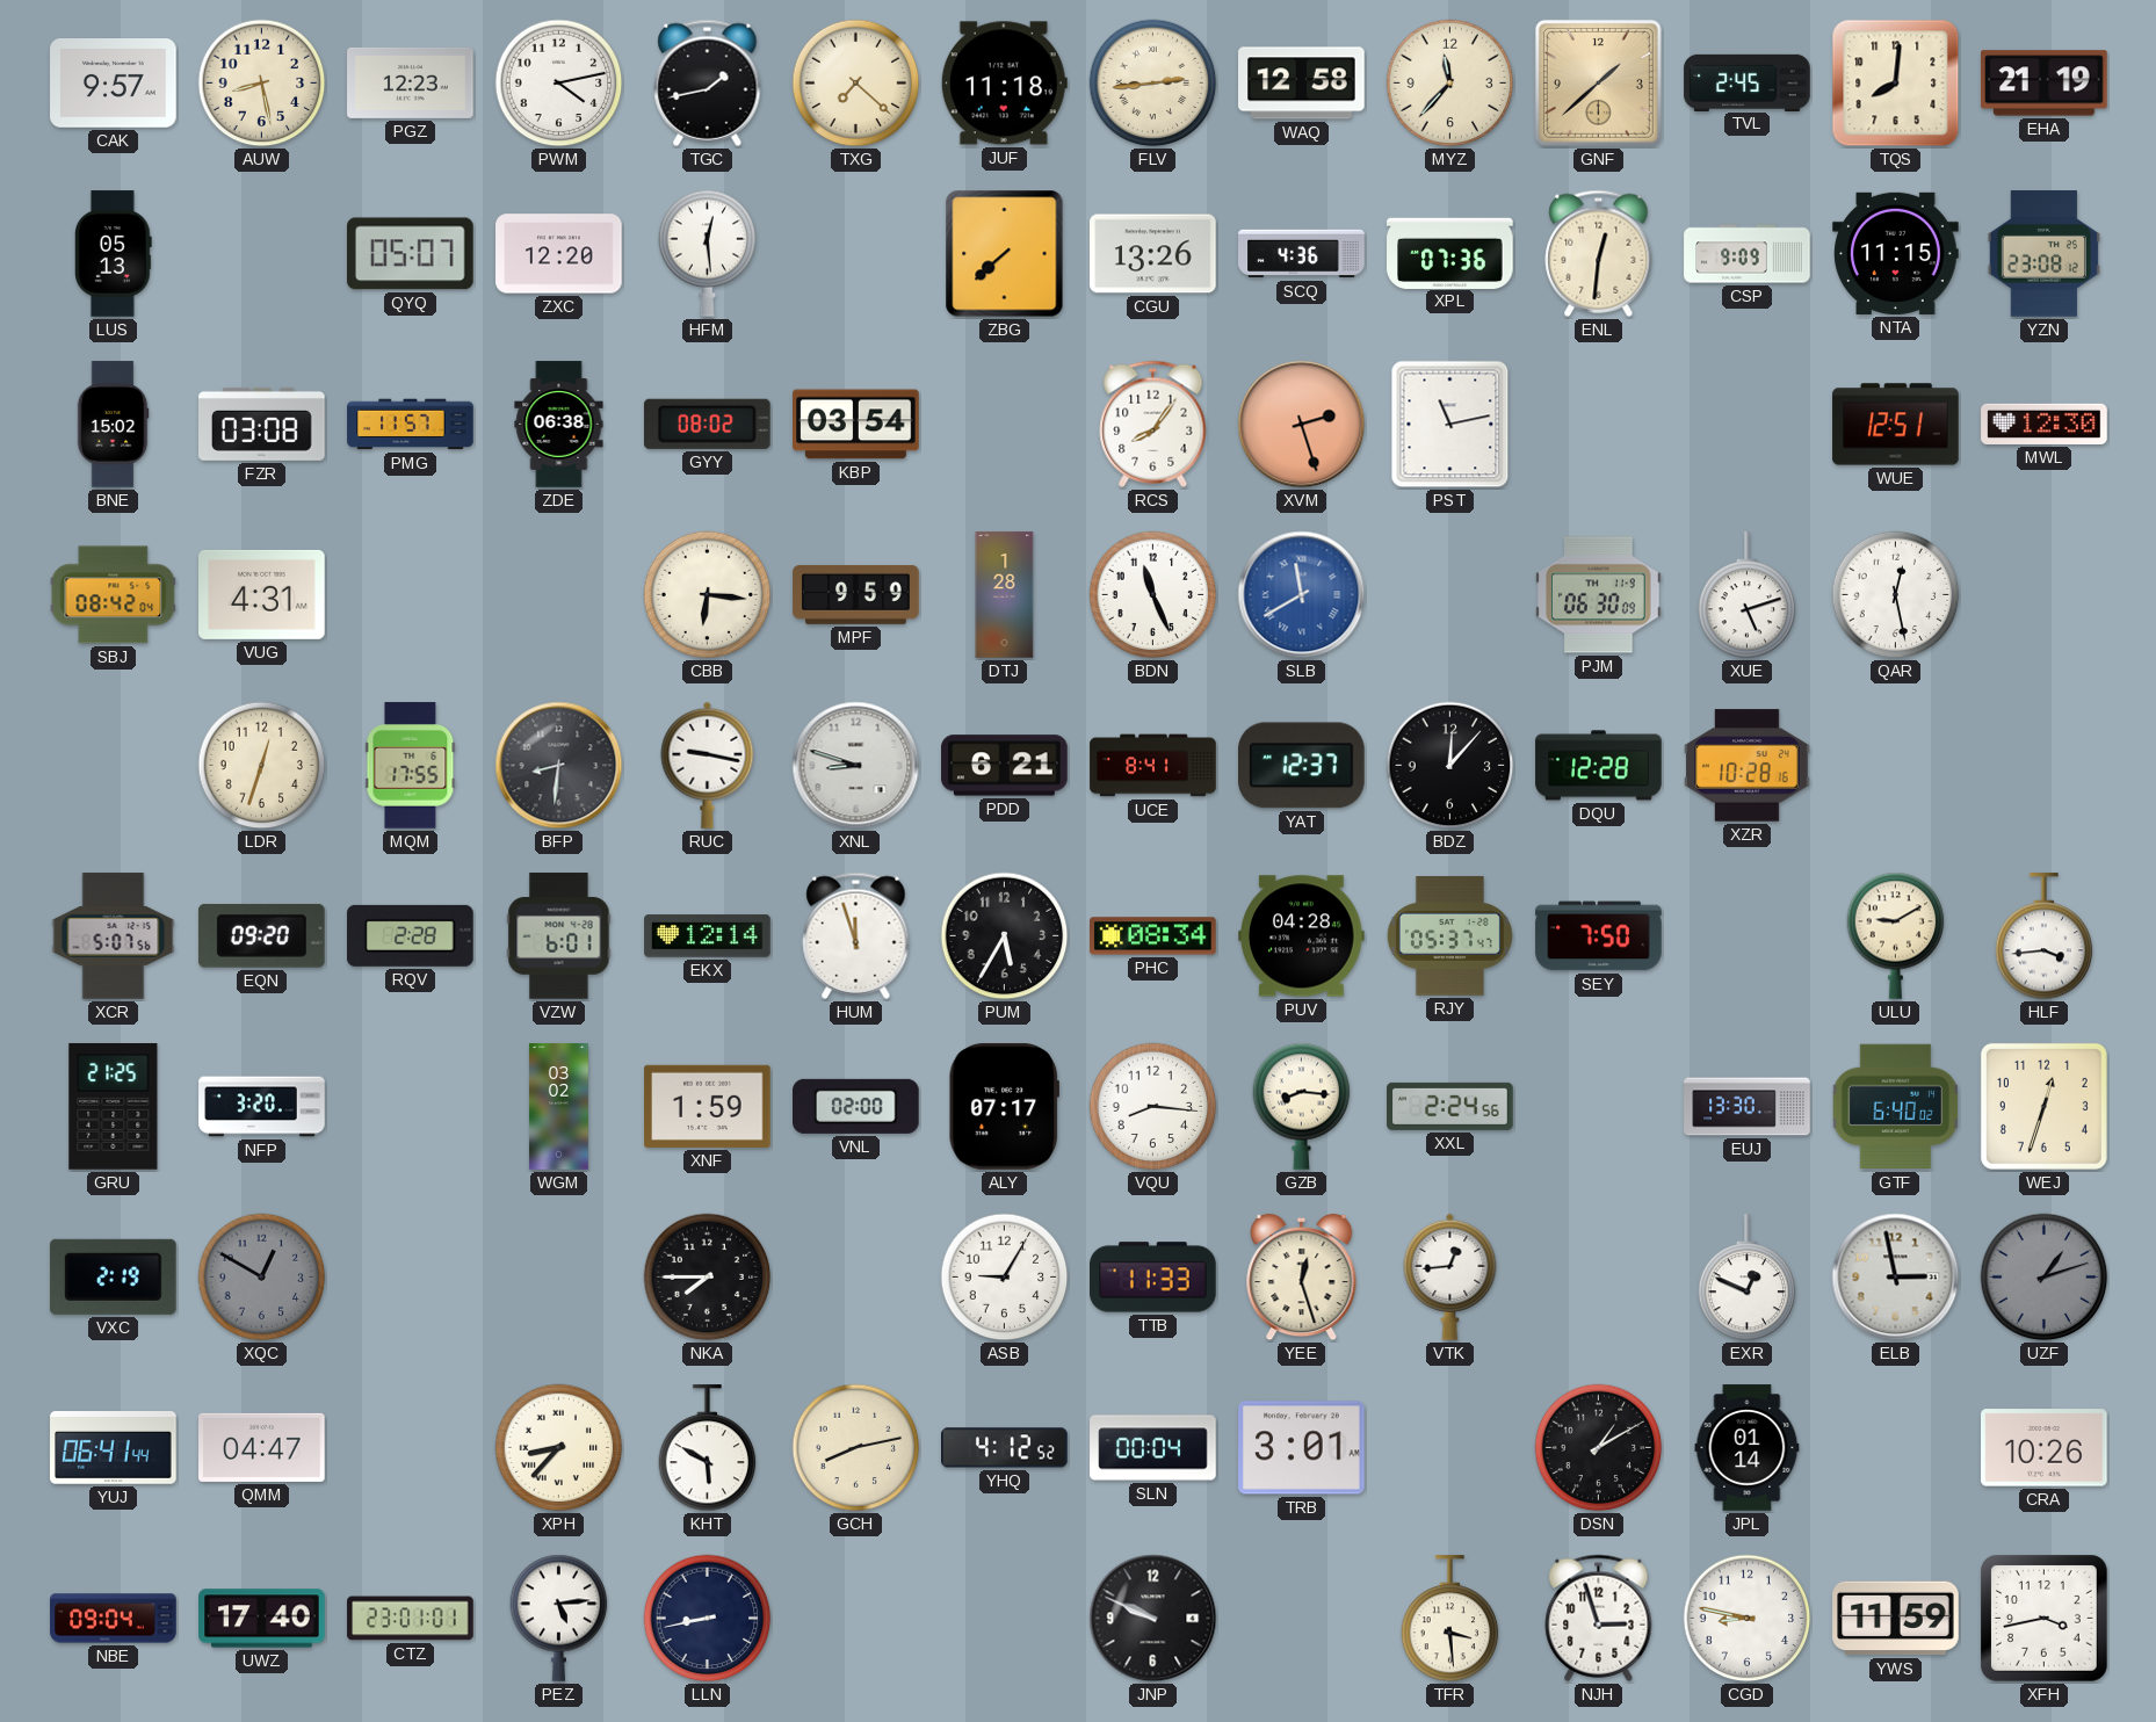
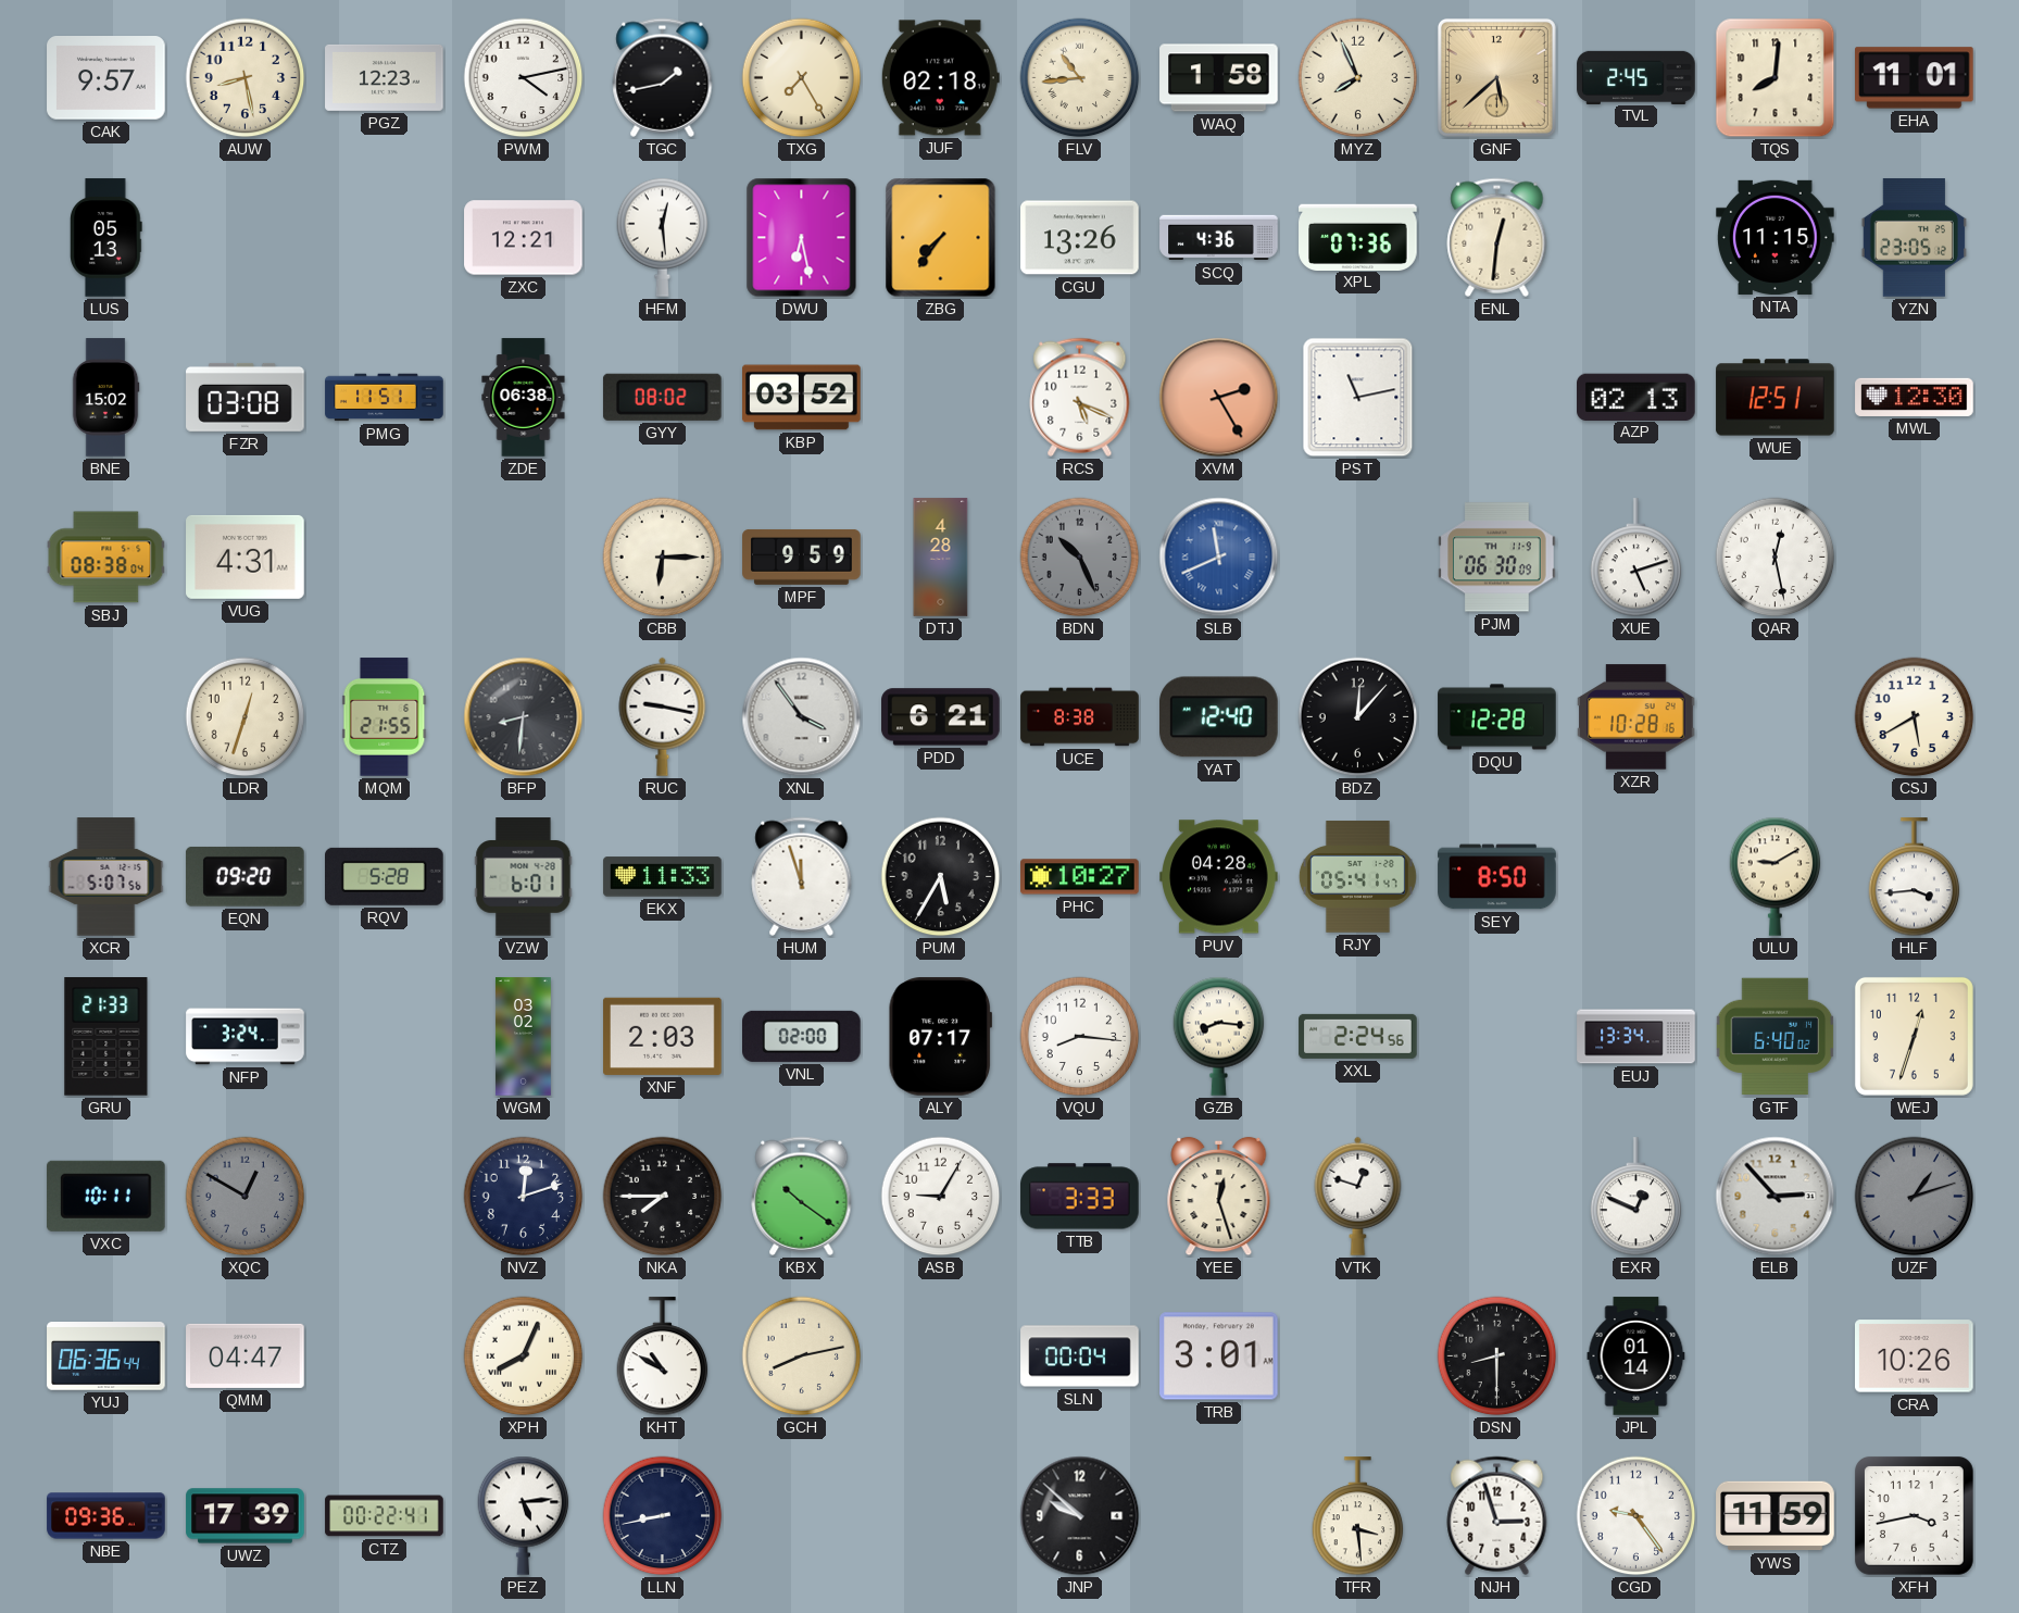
TXG: 7:22 -> 7:25 (802, 78)
JUF: 11:18 -> 02:18 (940, 78)
FLV: 2:44 -> 10:44 (1080, 78)
WAQ: 12:58 -> 1:58 (1219, 78)
MYZ: 11:37 -> 7:56 (1358, 78)
GNF: 1:38 -> 5:38 (1496, 77)
EHA: 21:19 -> 11:01 (1915, 78)
QYQ: 05:07 -> none (411, 254)
ZXC: 12:20 -> 12:21 (524, 238)
DWU: none -> 6:28 (802, 238)
ZBG: 7:38 -> 7:36 (941, 238)
CSP: 9:09 -> none (1748, 254)
YZN: 23:08 -> 23:05 (1914, 238)
PMG: 11:57 -> 11:51 (385, 398)
KBP: 03:54 -> 03:52 (802, 398)
RCS: 8:06 -> 5:19 (1080, 397)
XVM: 2:27 -> 2:25 (1219, 398)
AZP: none -> 02:13 (1636, 397)
SBJ: 08:42 -> 08:38 (106, 558)
CBB: 6:16 -> 6:15 (663, 558)
DTJ: 1:28 -> 4:28 (941, 558)
BDN: 11:26 -> 10:26 (1080, 558)
BDN dial: white -> grey (1080, 558)
SLB: 11:40 -> 11:41 (1219, 558)
MQM: 17:55 -> 21:55 (385, 717)
XNL: 8:48 -> 3:54 (802, 717)
UCE: 8:41 -> 8:38 (1080, 717)
YAT: 12:37 -> 12:40 (1219, 717)
CSJ: none -> 5:40 (1915, 717)
RQV: 2:28 -> 5:28 (385, 876)
EKX: 12:14 -> 11:33 (663, 877)
PHC: 08:34 -> 10:27 (1080, 877)
RJY: 05:37 -> 05:41 (1357, 877)
SEY: 7:50 -> 8:50 (1497, 877)
GRU: 21:25 -> 21:33 (106, 1037)
NFP: 3:20 -> 3:24 (246, 1037)
XNF: 1:59 -> 2:03 (663, 1036)
EUJ: 13:30 -> 13:34 (1636, 1037)
VXC: 2:19 -> 10:11 (105, 1196)
NVZ: none -> 12:12 (524, 1197)
KBX: none -> 10:21 (802, 1196)
TTB: 11:33 -> 3:33 (1080, 1197)
VTK: 12:44 -> 12:48 (1358, 1196)
ELB: 2:58 -> 2:53 (1776, 1197)
YUJ: 06:41 -> 06:36 (106, 1356)
XPH: 8:37 -> 8:04 (524, 1356)
KHT: 5:50 -> 10:50 (663, 1356)
YHQ: 4:12 -> none (1005, 1448)
DSN: 1:10 -> 8:30 (1497, 1356)
NBE: 09:04 -> 09:36 (106, 1516)
UWZ: 17:40 -> 17:39 (246, 1516)
CTZ: 23:01 -> 00:22 (385, 1516)
JNP: 9:49 -> 9:52 (1080, 1516)
CGD: 8:47 -> 9:24 (1636, 1516)
